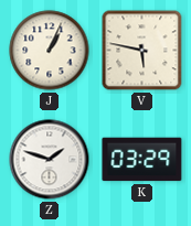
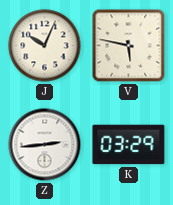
J: 1:04 -> 10:04 (45, 46)
Z: 1:48 -> 2:44 (45, 145)
